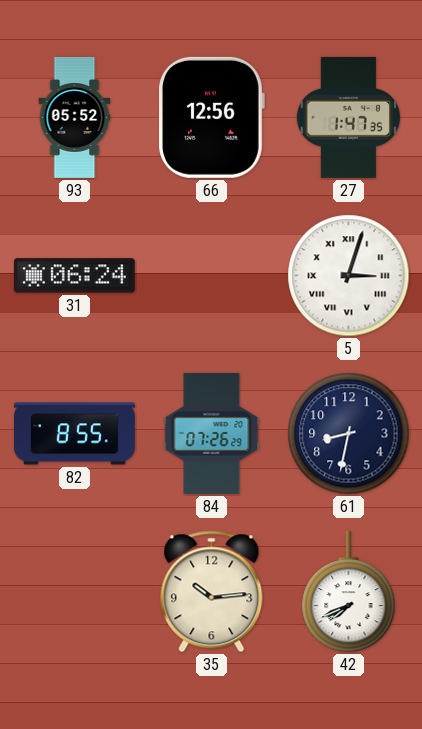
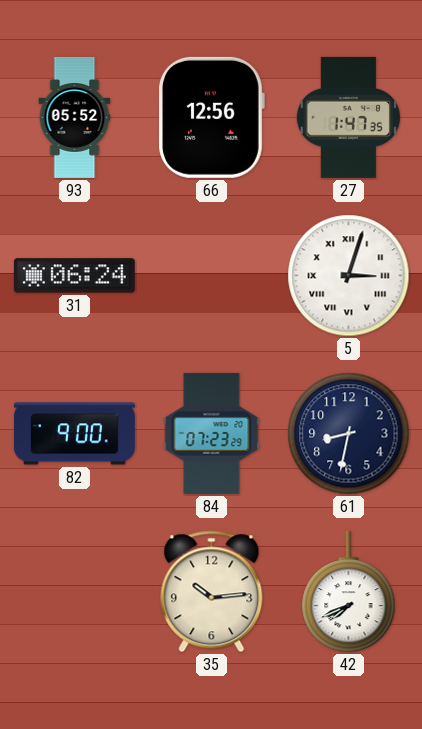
82: 8:55 -> 9:00 (74, 434)
84: 07:26 -> 07:23 (212, 433)
